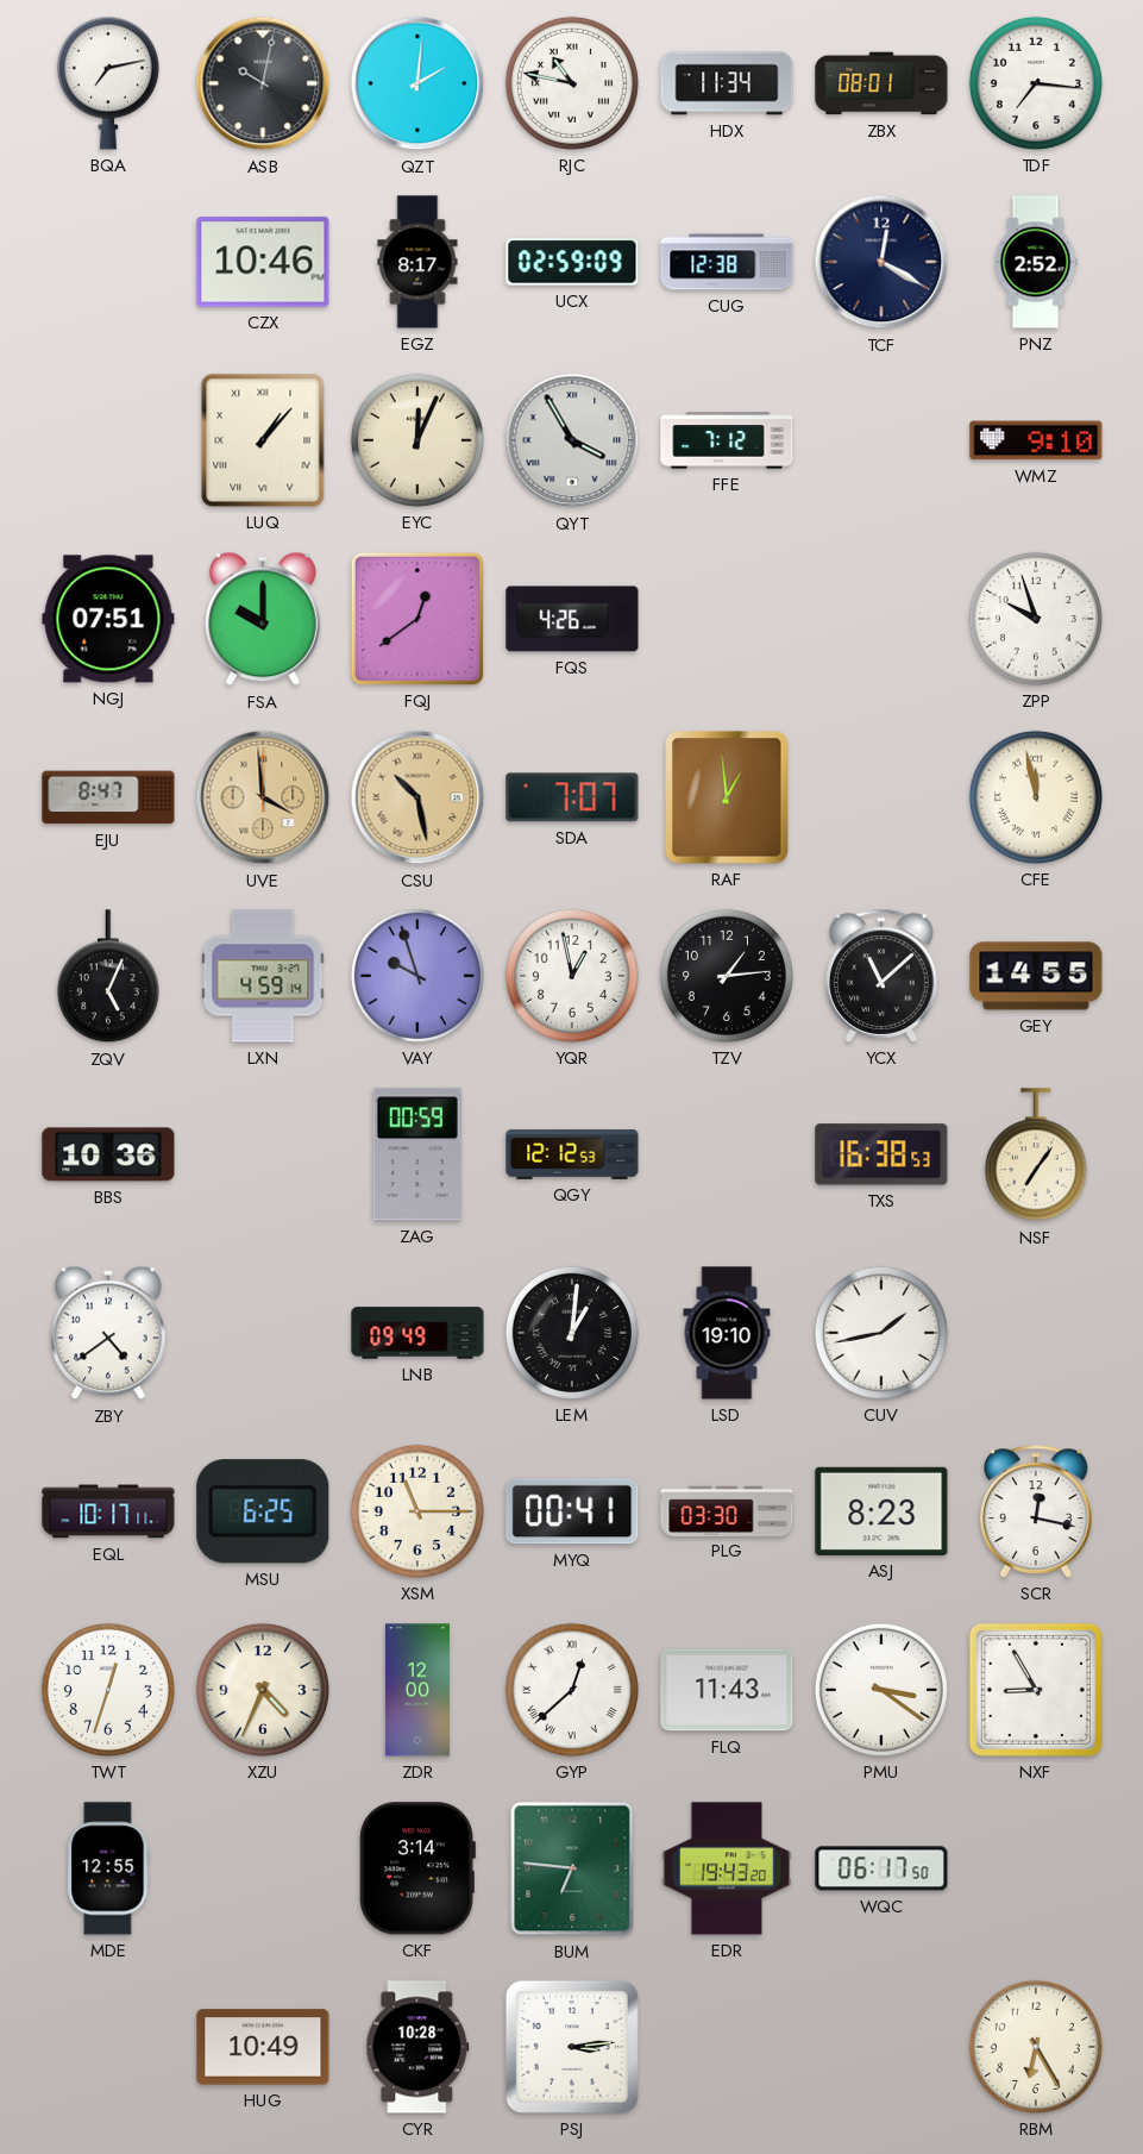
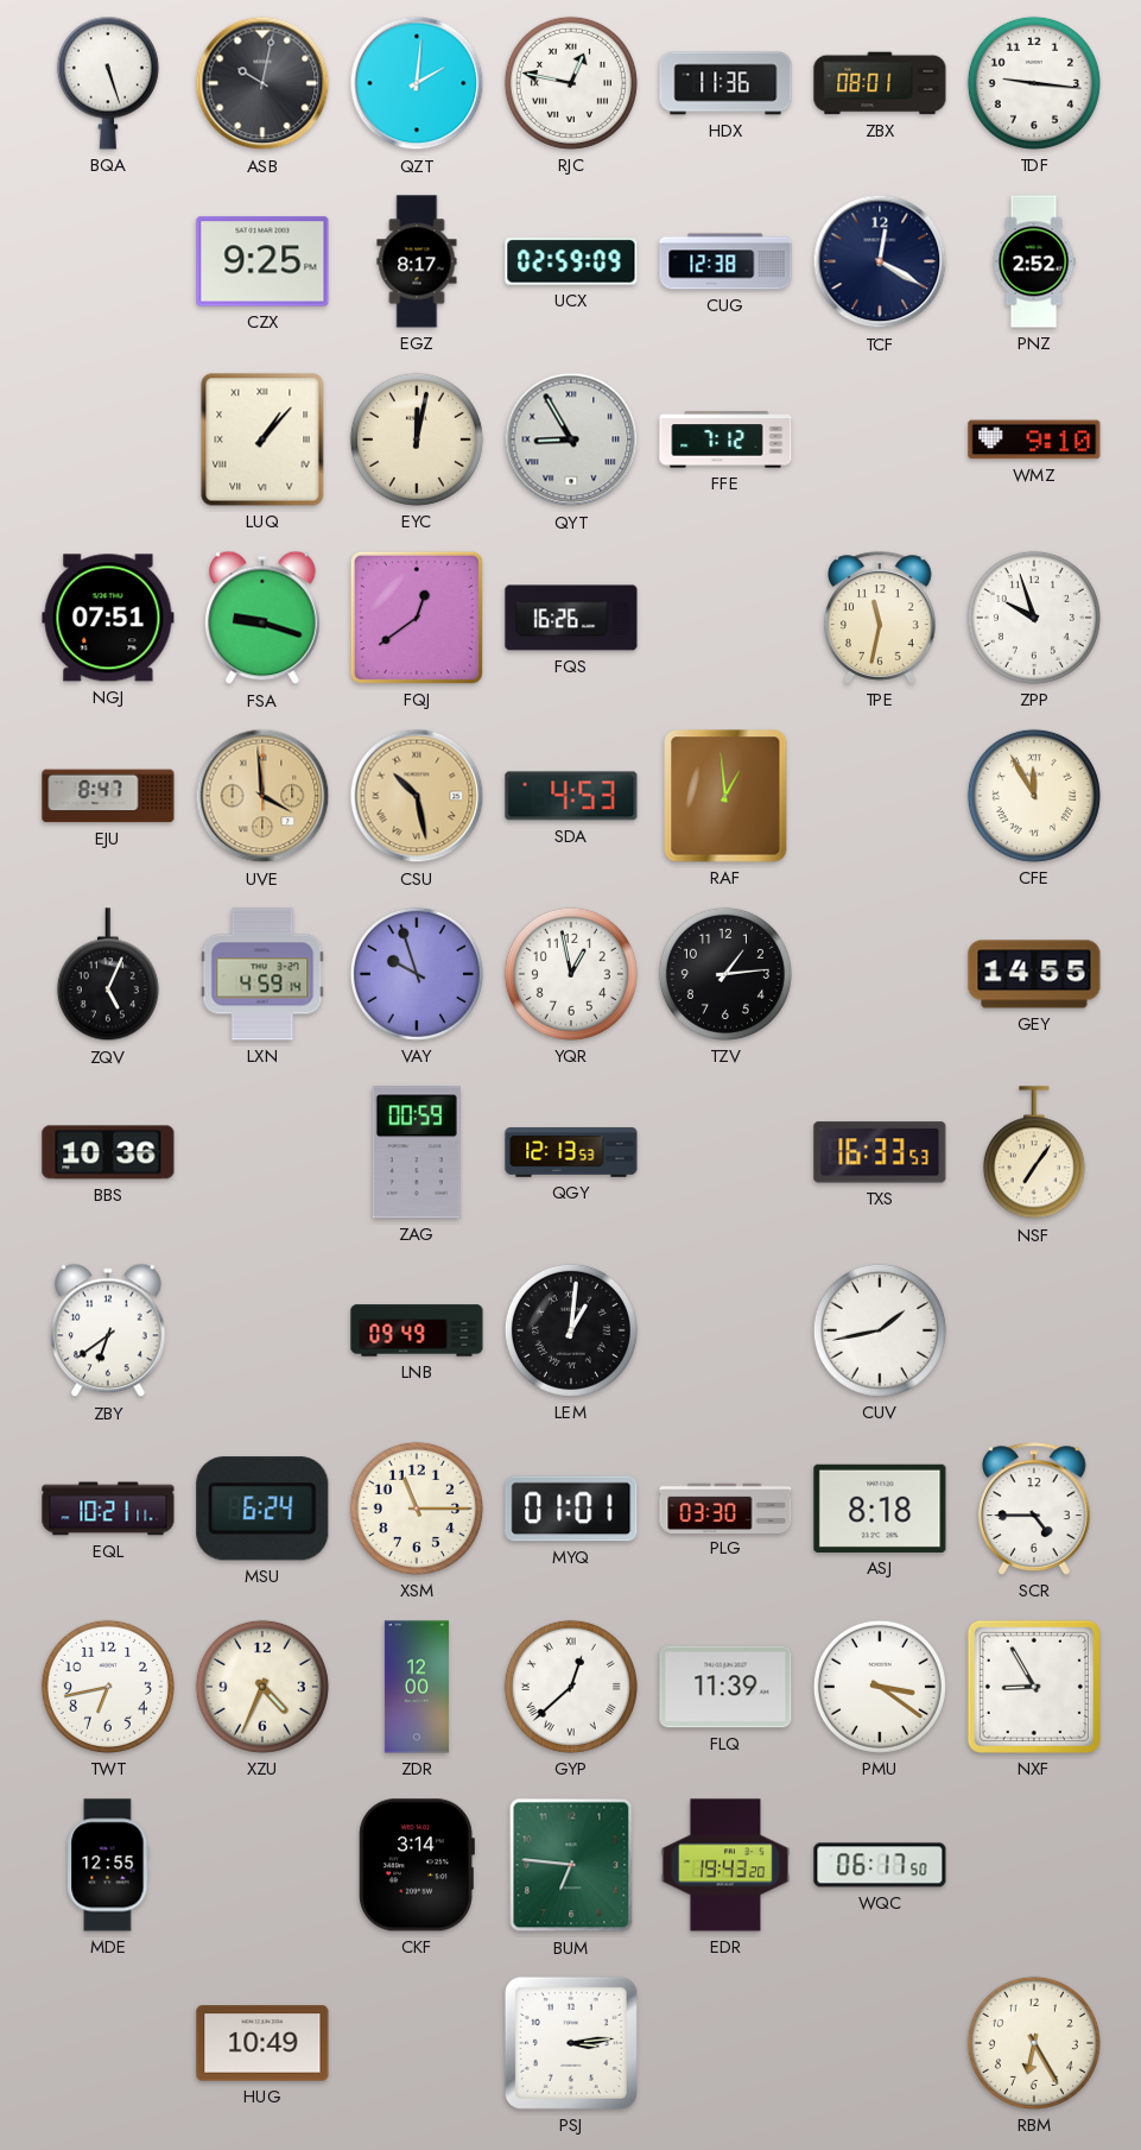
BQA: 7:13 -> 5:27 (108, 83)
RJC: 10:47 -> 12:47 (571, 83)
HDX: 11:34 -> 11:36 (725, 83)
TDF: 7:16 -> 9:16 (1034, 83)
CZX: 10:46 -> 9:25 (262, 261)
EYC: 12:04 -> 12:02 (417, 440)
QYT: 3:55 -> 8:55 (571, 440)
FSA: 10:00 -> 9:18 (262, 618)
FQS: 4:26 -> 16:26 (571, 618)
TPE: none -> 11:32 (881, 618)
SDA: 7:07 -> 4:53 (571, 796)
CFE: 11:58 -> 11:55 (1034, 796)
YCX: 11:08 -> none (883, 976)
QGY: 12:12 -> 12:13 (571, 1152)
TXS: 16:38 -> 16:33 (880, 1152)
ZBY: 4:39 -> 6:39 (108, 1330)
LSD: 19:10 -> none (727, 1333)
EQL: 10:17 -> 10:21 (108, 1509)
MSU: 6:25 -> 6:24 (262, 1509)
MYQ: 00:41 -> 01:01 (571, 1509)
ASJ: 8:23 -> 8:18 (880, 1509)
SCR: 12:17 -> 4:45 (1035, 1509)
TWT: 12:33 -> 6:43 (108, 1687)
FLQ: 11:43 -> 11:39 (725, 1687)
CYR: 10:28 -> none (417, 2047)
